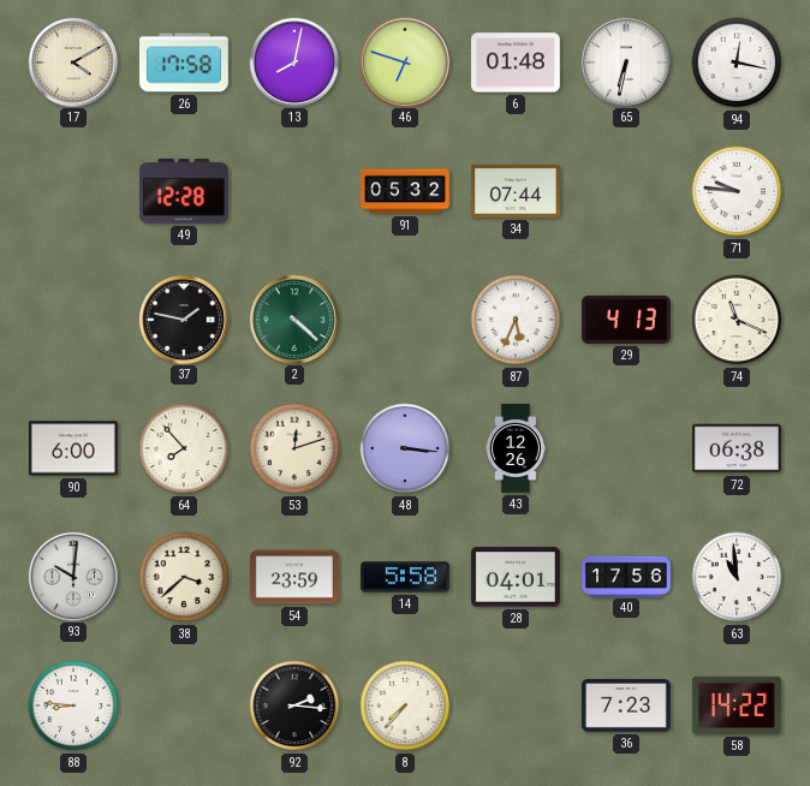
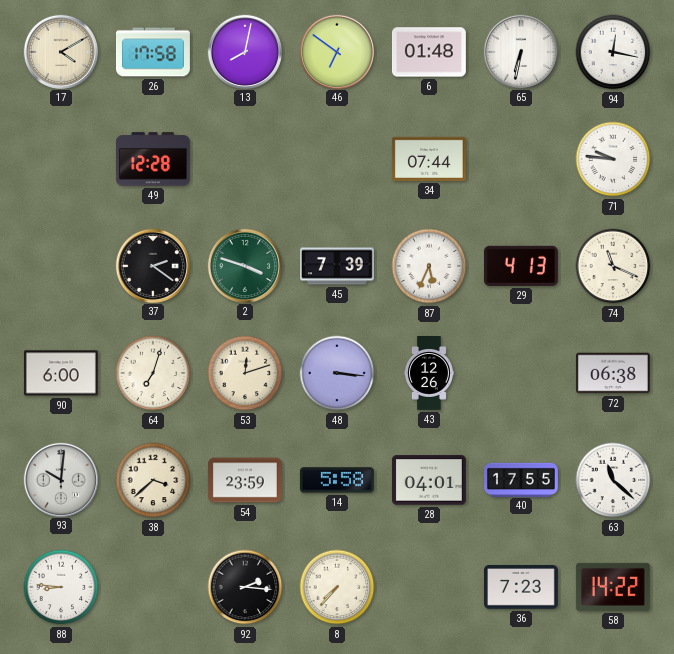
46: 6:48 -> 6:51 (336, 51)
91: 05:32 -> none (406, 191)
37: 1:47 -> 2:21 (152, 265)
2: 4:22 -> 3:48 (244, 265)
45: none -> 7:39 (337, 266)
64: 7:53 -> 7:03 (153, 373)
40: 17:56 -> 17:55 (522, 479)
63: 10:59 -> 11:22 (613, 480)
